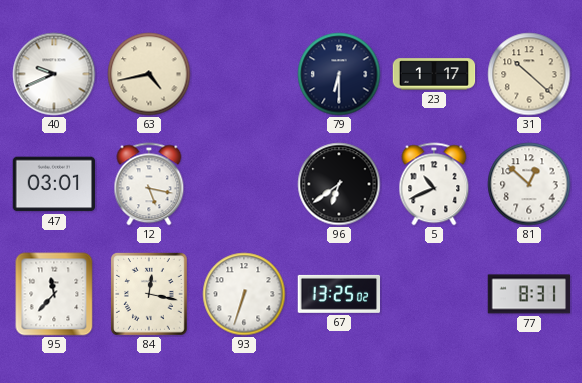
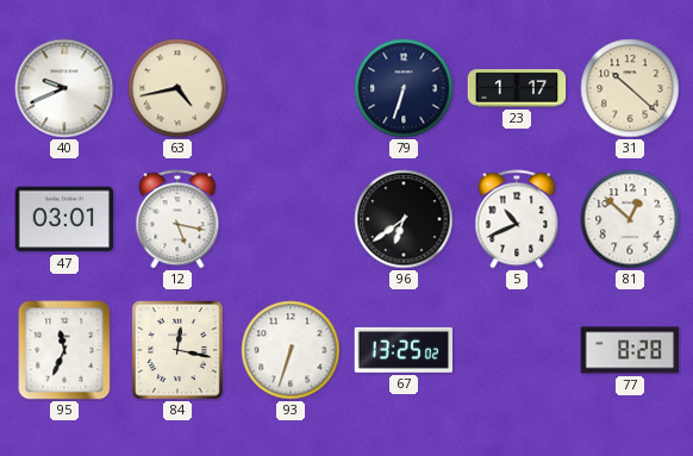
79: 6:30 -> 6:33 (404, 88)
95: 11:37 -> 11:34 (64, 350)
77: 8:31 -> 8:28 (630, 350)
